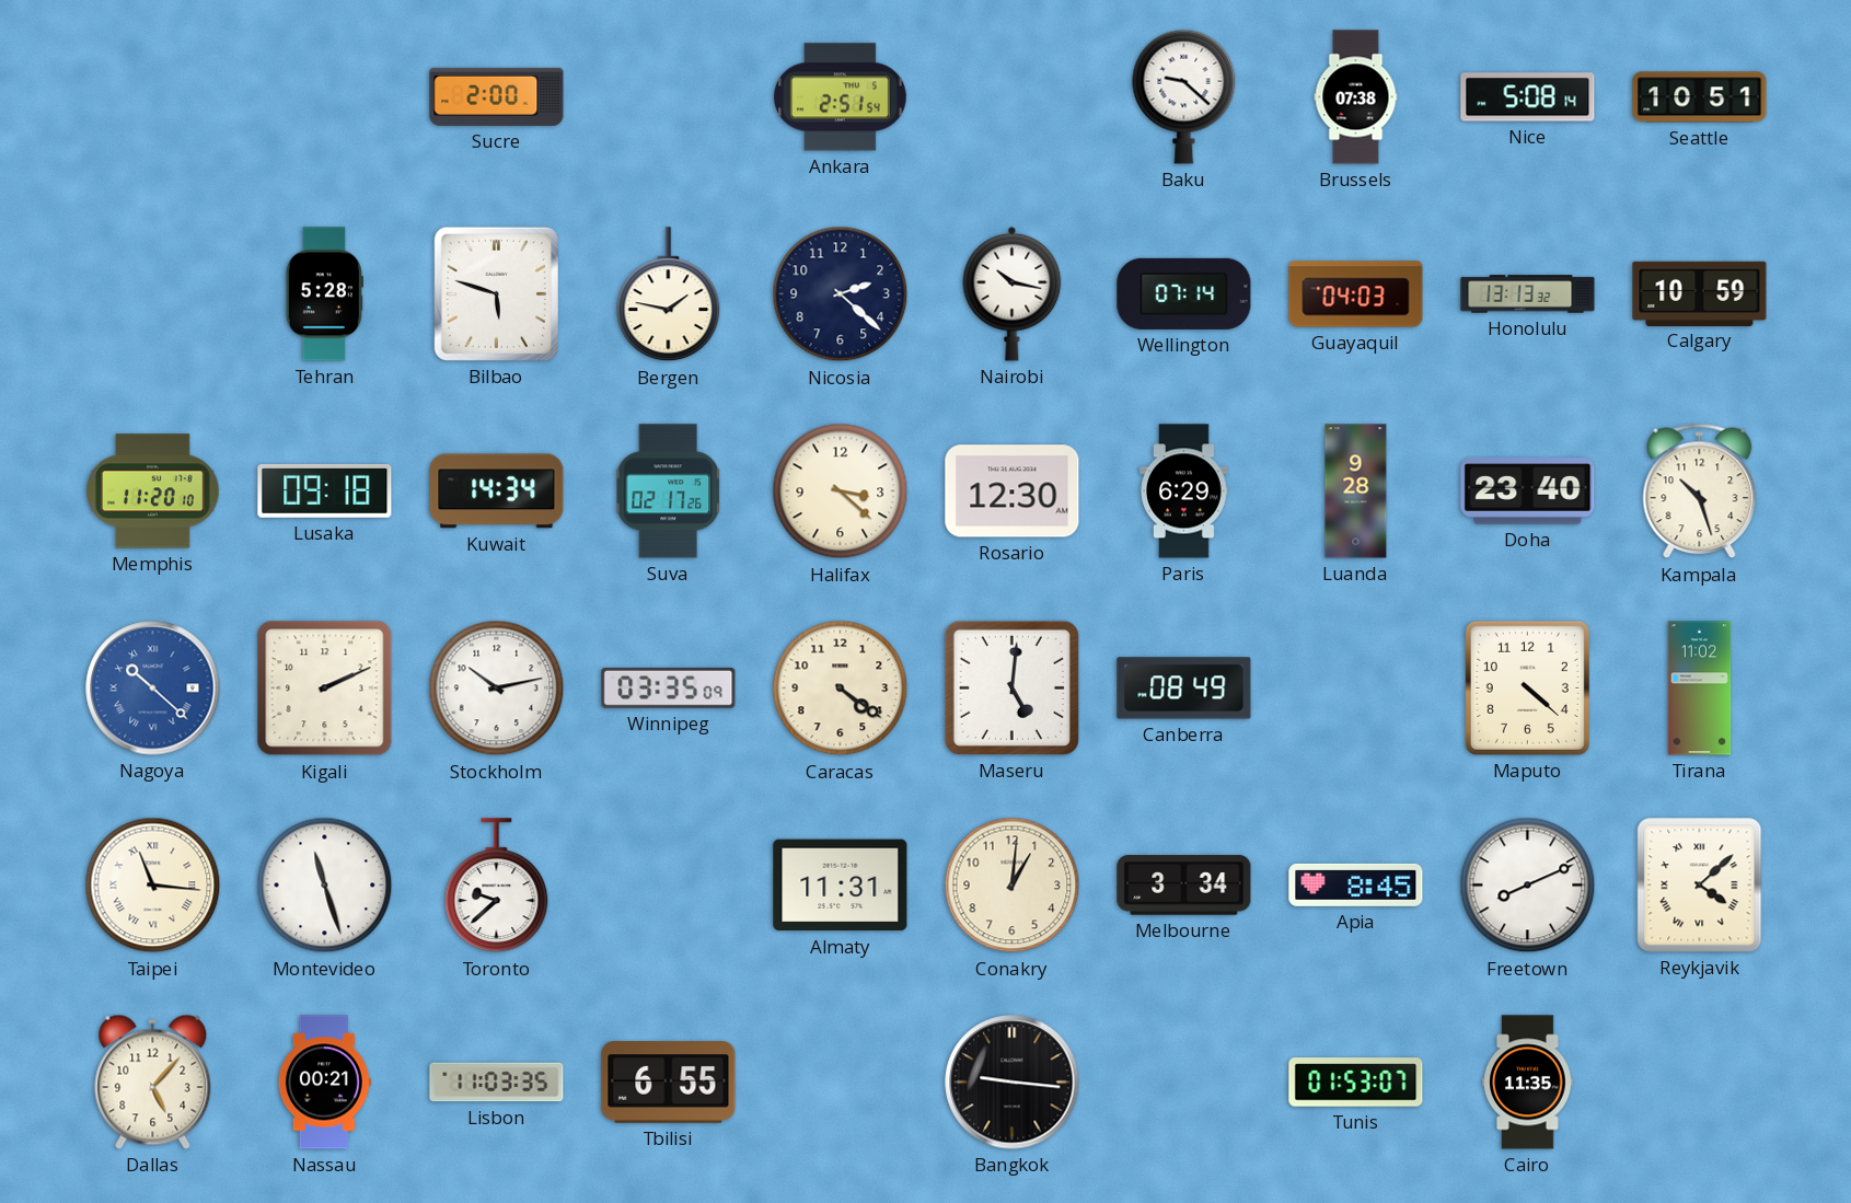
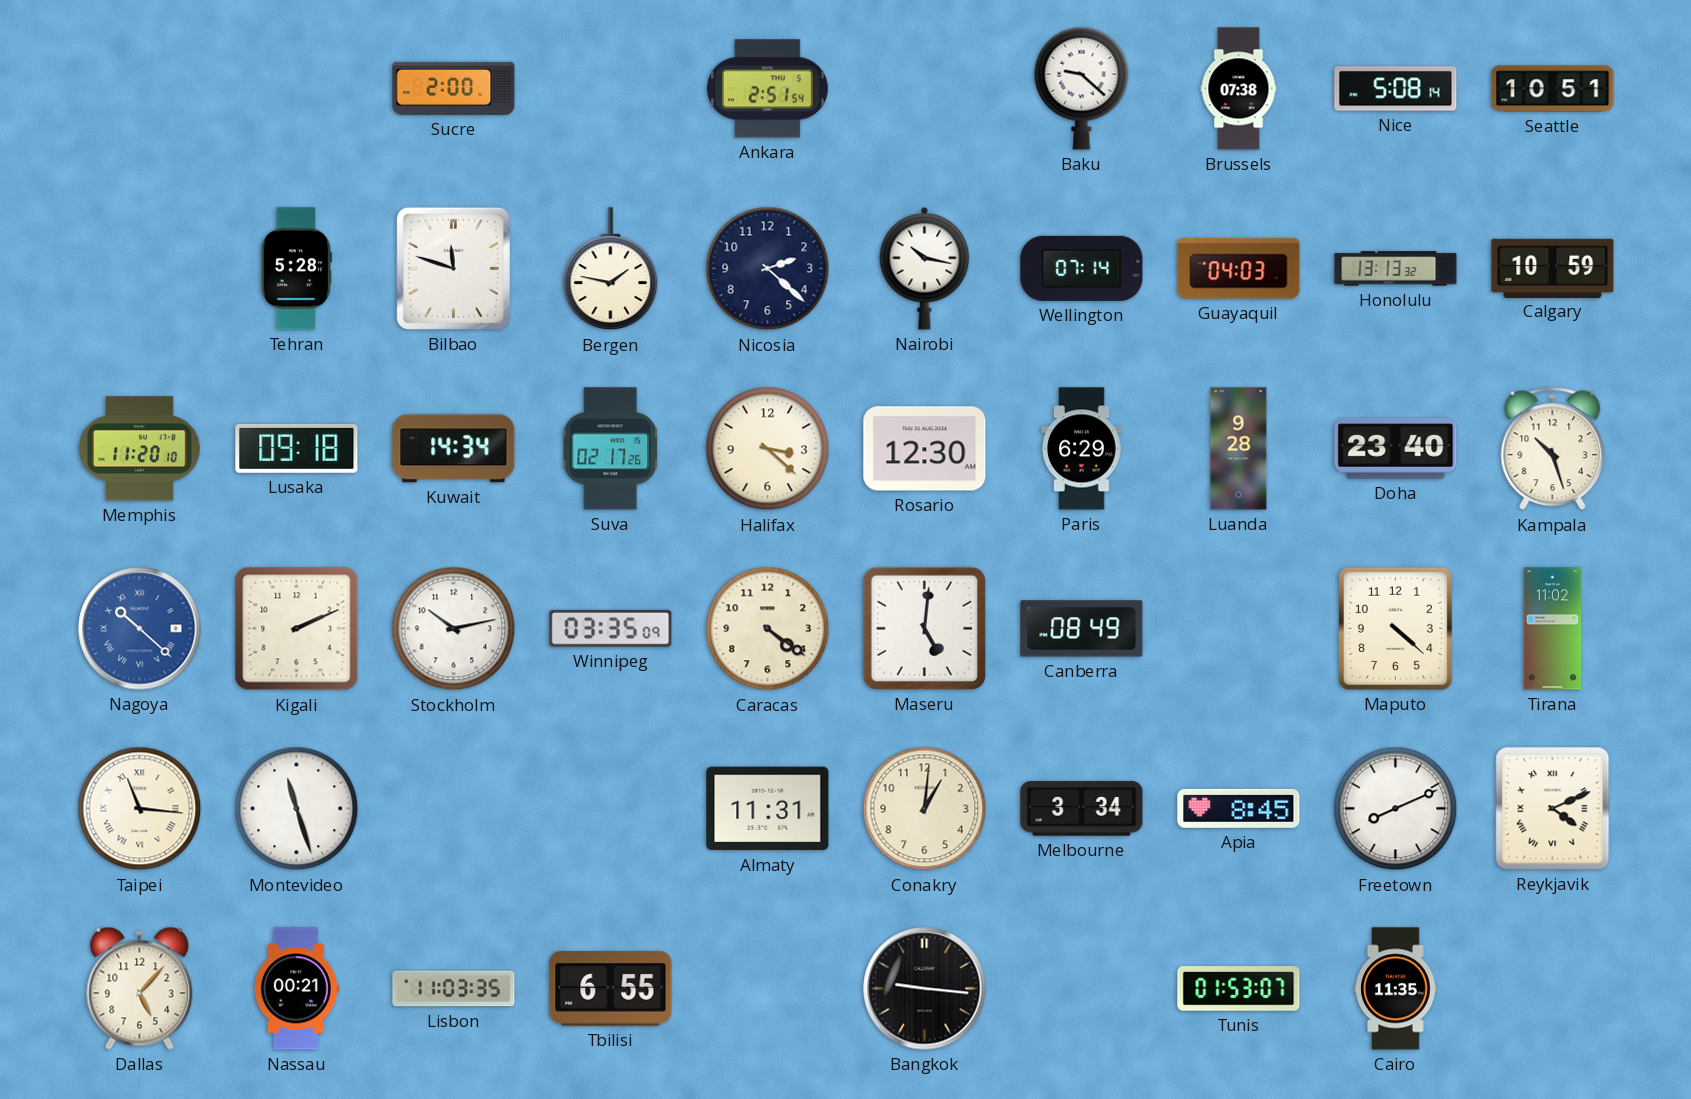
Bilbao: 5:48 -> 11:48 (453, 268)
Toronto: 9:38 -> none (497, 886)
Reykjavik: 4:08 -> 4:11 (1553, 809)
